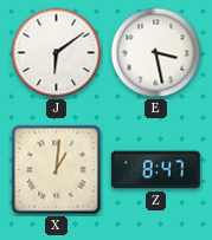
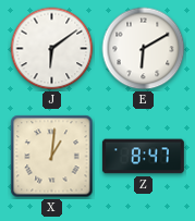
E: 3:28 -> 6:10 (144, 49)
